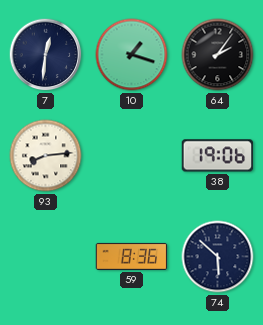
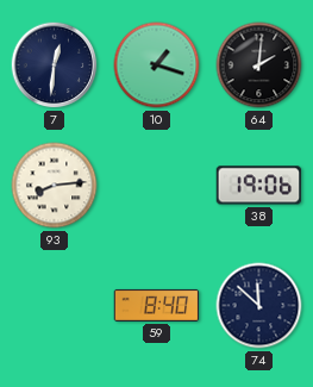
64: 2:06 -> 2:01 (259, 65)
59: 8:36 -> 8:40 (157, 305)
74: 5:52 -> 11:52 (259, 306)
